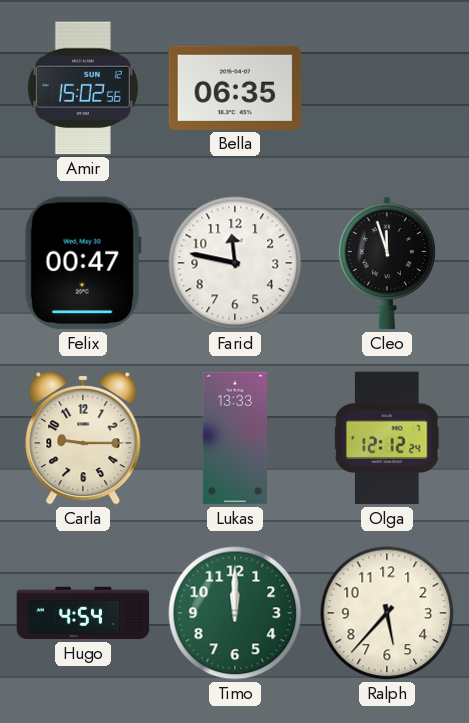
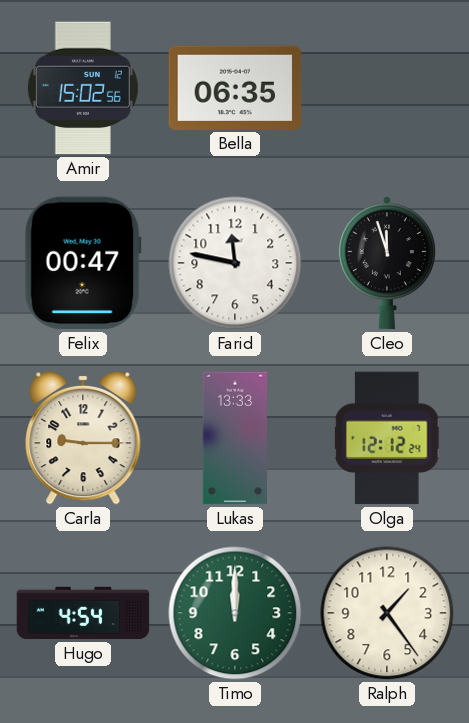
Ralph: 5:37 -> 1:24 (387, 613)
